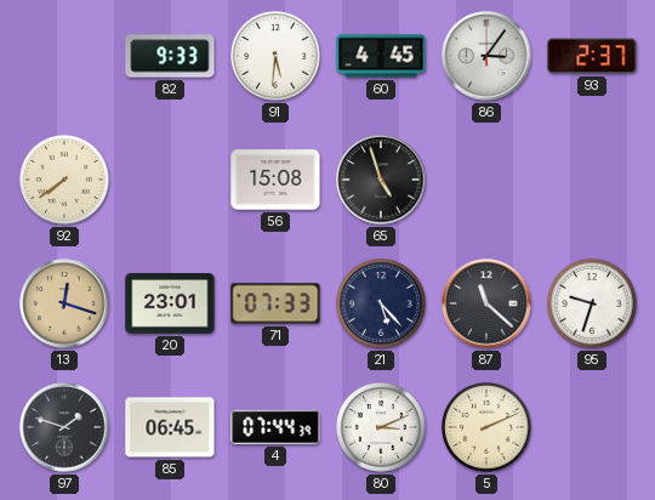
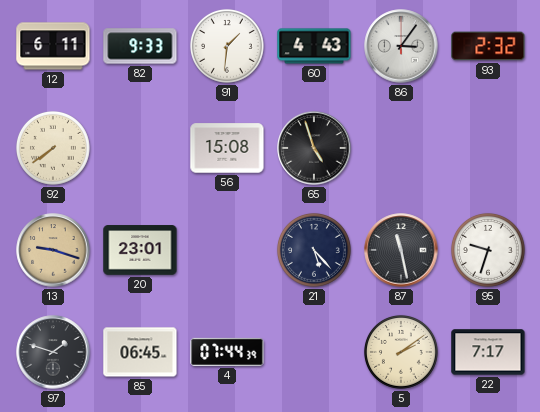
12: none -> 6:11 (53, 46)
91: 5:31 -> 1:31 (227, 46)
60: 4:45 -> 4:43 (314, 46)
93: 2:37 -> 2:32 (488, 46)
13: 12:18 -> 9:18 (53, 250)
71: 07:33 -> none (275, 303)
87: 11:22 -> 11:28 (401, 250)
80: 3:11 -> none (381, 427)
5: 2:11 -> 2:09 (401, 352)
22: none -> 7:17 (488, 352)
